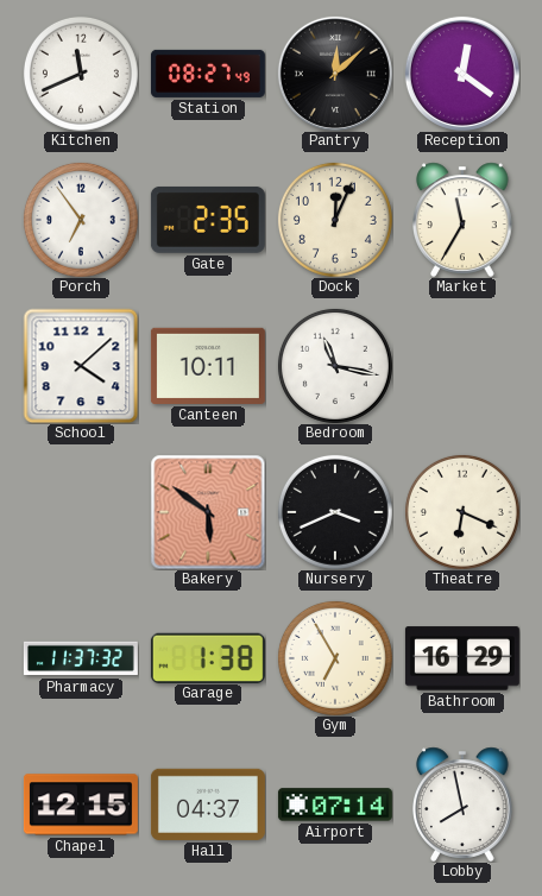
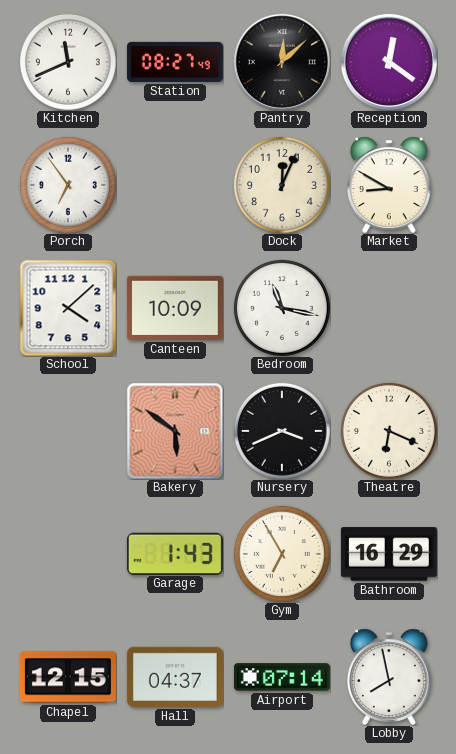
Gate: 2:35 -> none (208, 220)
Market: 11:35 -> 8:50 (390, 185)
Canteen: 10:11 -> 10:09 (175, 308)
Pharmacy: 11:37 -> none (81, 658)
Garage: 1:38 -> 1:43 (175, 553)
